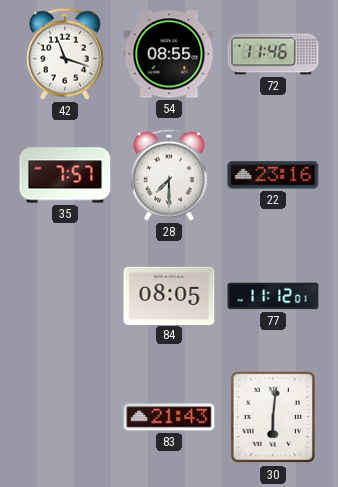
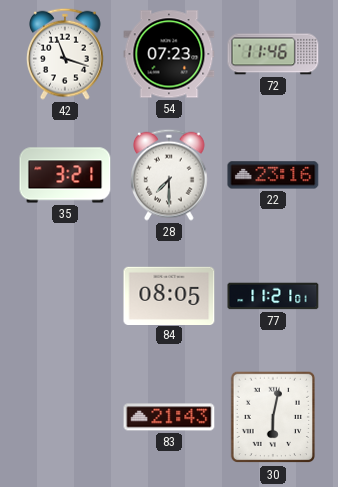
54: 08:55 -> 07:23 (169, 54)
35: 7:57 -> 3:21 (65, 175)
77: 11:12 -> 11:21 (273, 296)
30: 6:01 -> 6:02 (272, 417)
